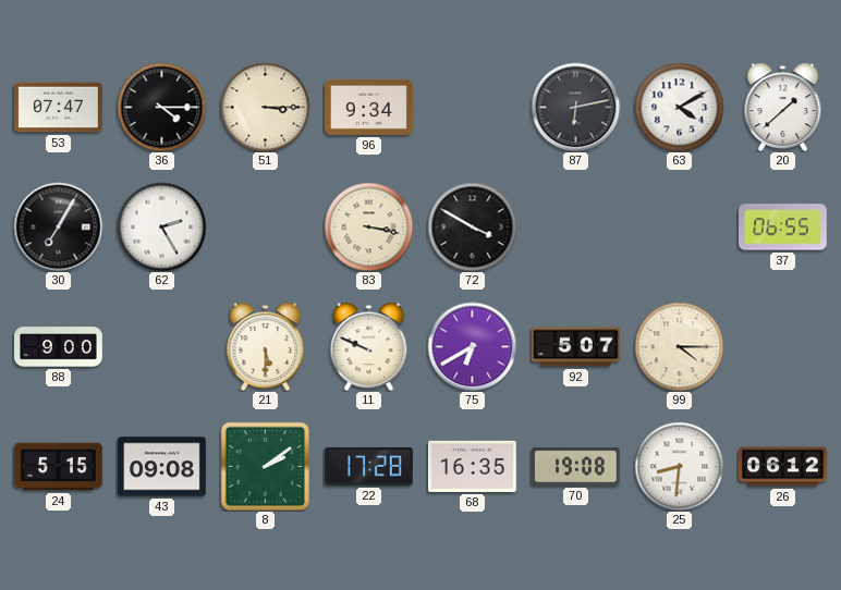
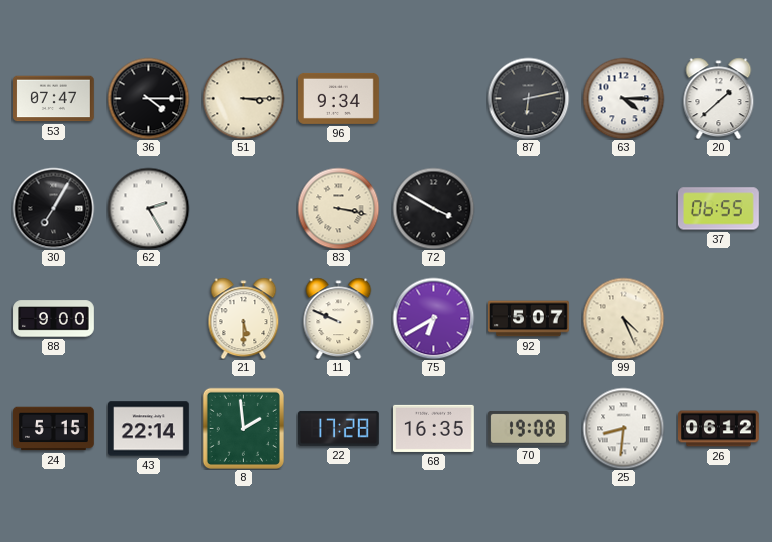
63: 4:10 -> 4:15 (623, 98)
99: 4:15 -> 4:26 (623, 318)
43: 09:08 -> 22:14 (149, 429)
8: 2:09 -> 1:59 (243, 428)
